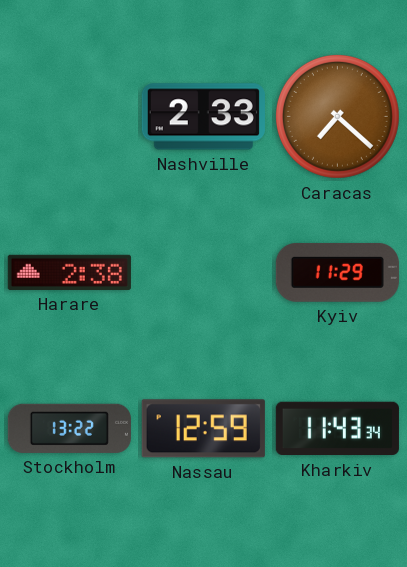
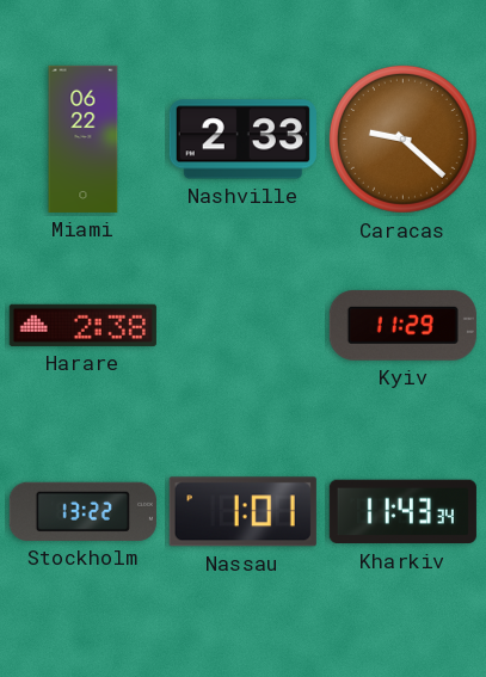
Miami: none -> 06:22 (84, 139)
Caracas: 7:22 -> 9:22 (402, 139)
Nassau: 12:59 -> 1:01 (242, 512)
